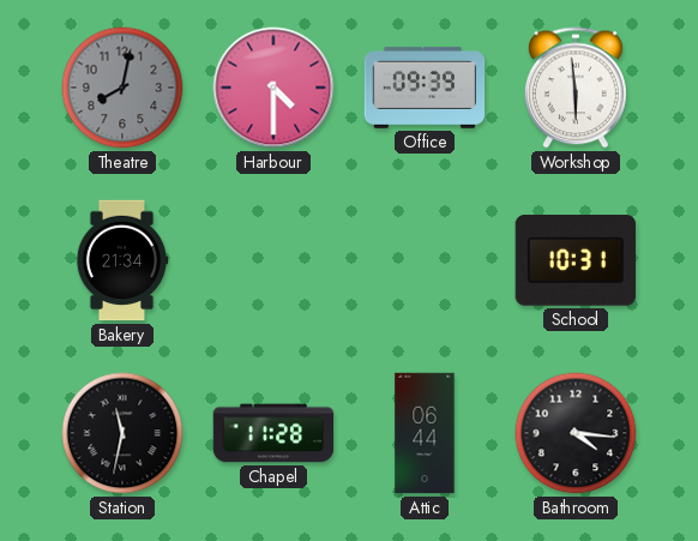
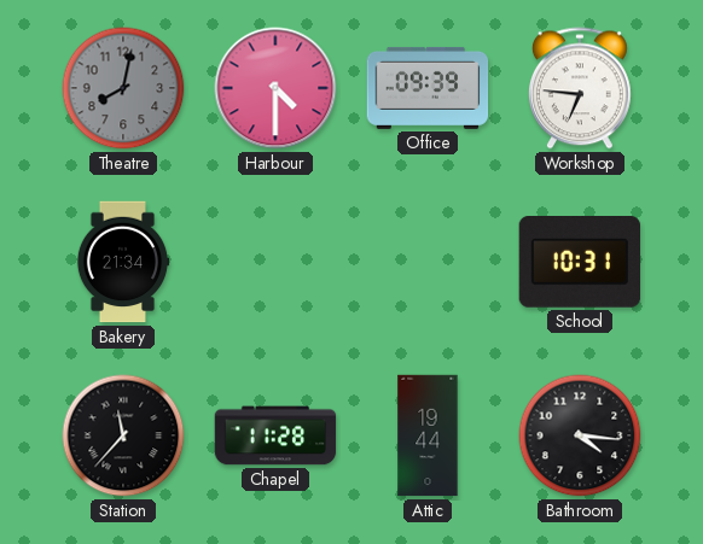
Workshop: 5:59 -> 6:46 (580, 88)
Station: 11:32 -> 11:37 (123, 435)
Attic: 06:44 -> 19:44 (428, 435)
